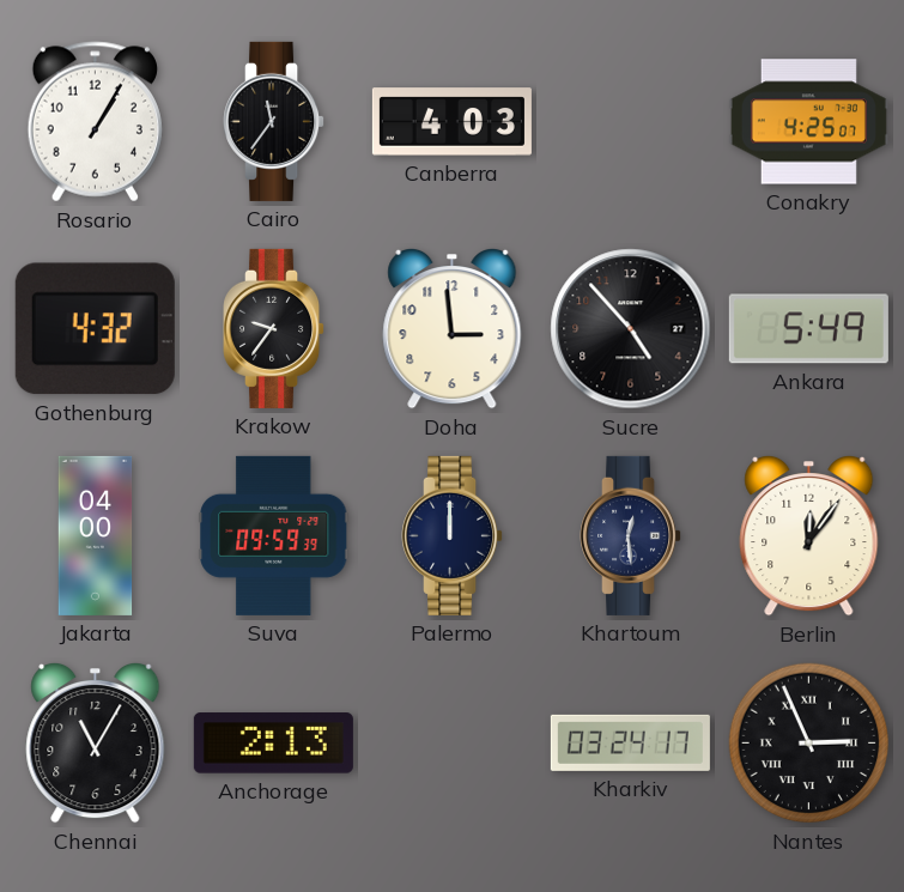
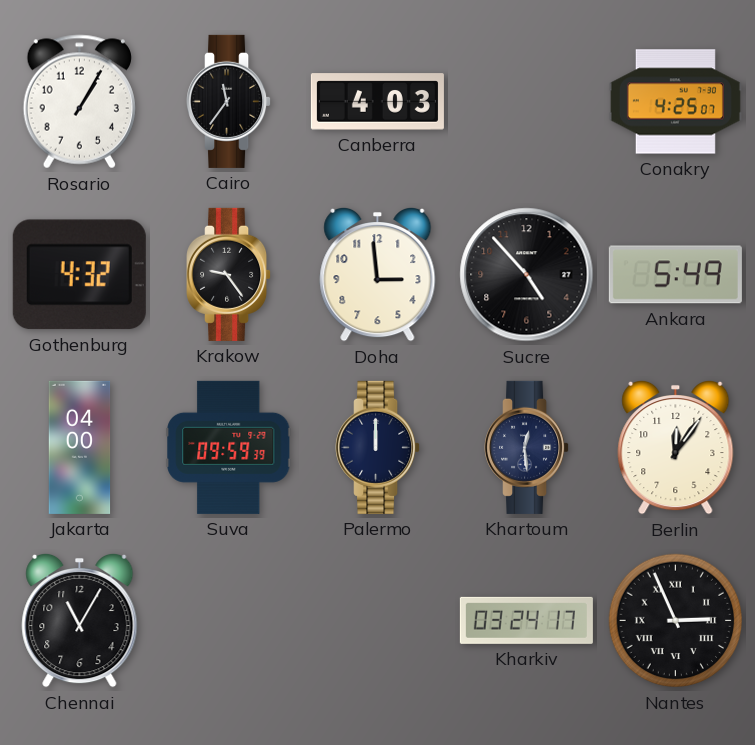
Krakow: 9:36 -> 9:24 (229, 274)
Anchorage: 2:13 -> none (273, 744)
